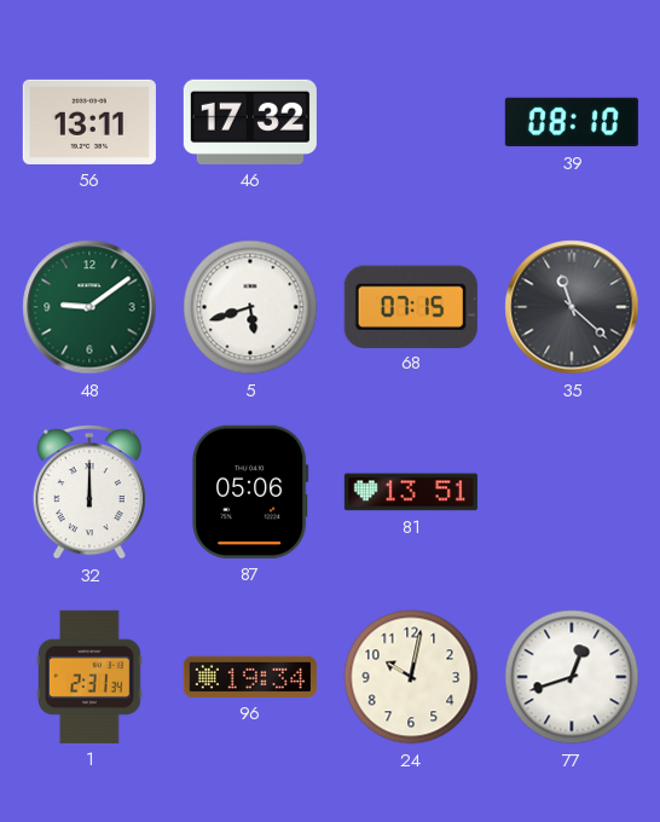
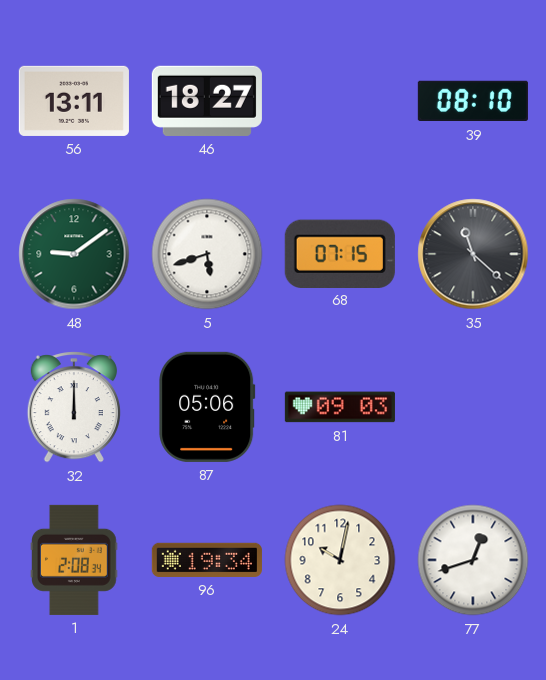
46: 17:32 -> 18:27 (207, 101)
81: 13:51 -> 09:03 (340, 407)
1: 2:31 -> 2:08 (75, 560)
